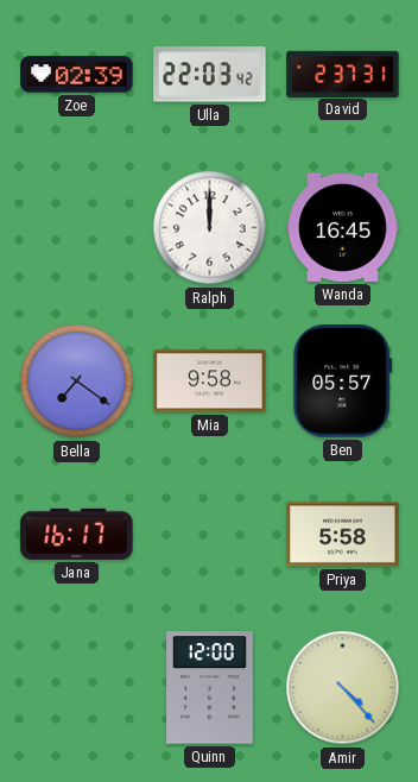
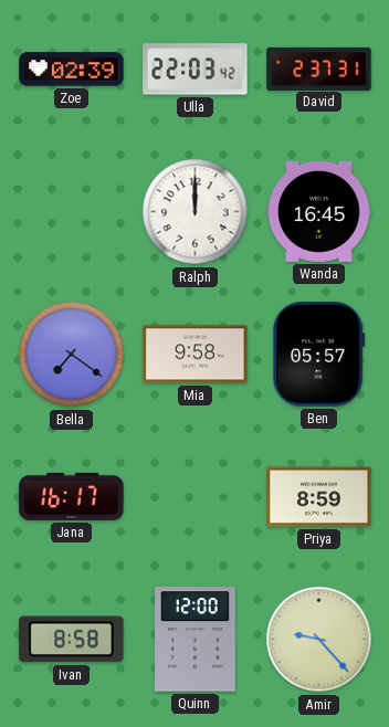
Priya: 5:58 -> 8:59 (319, 497)
Ivan: none -> 8:58 (72, 640)
Amir: 4:23 -> 9:23 (319, 640)
